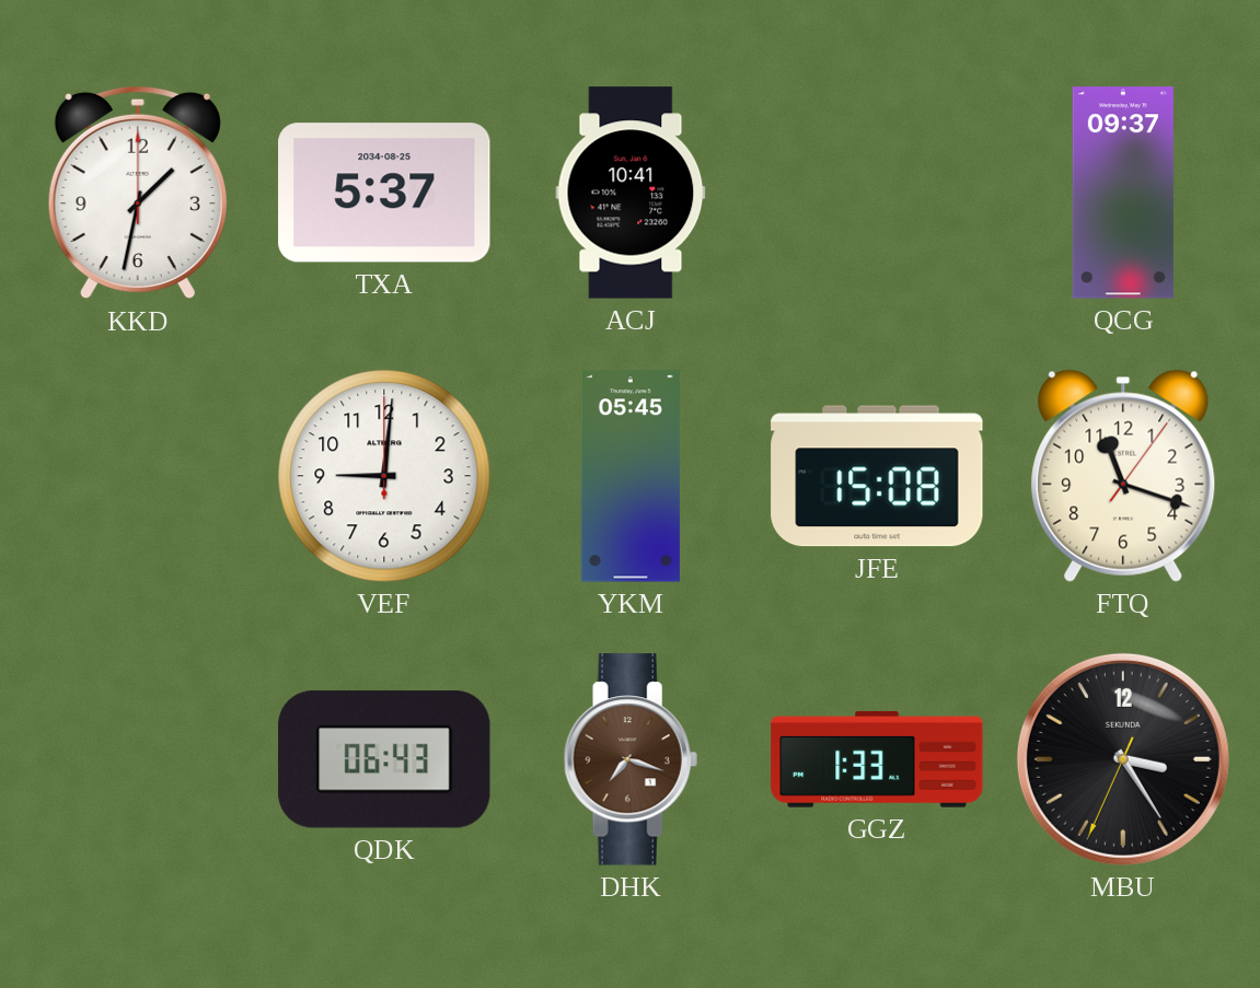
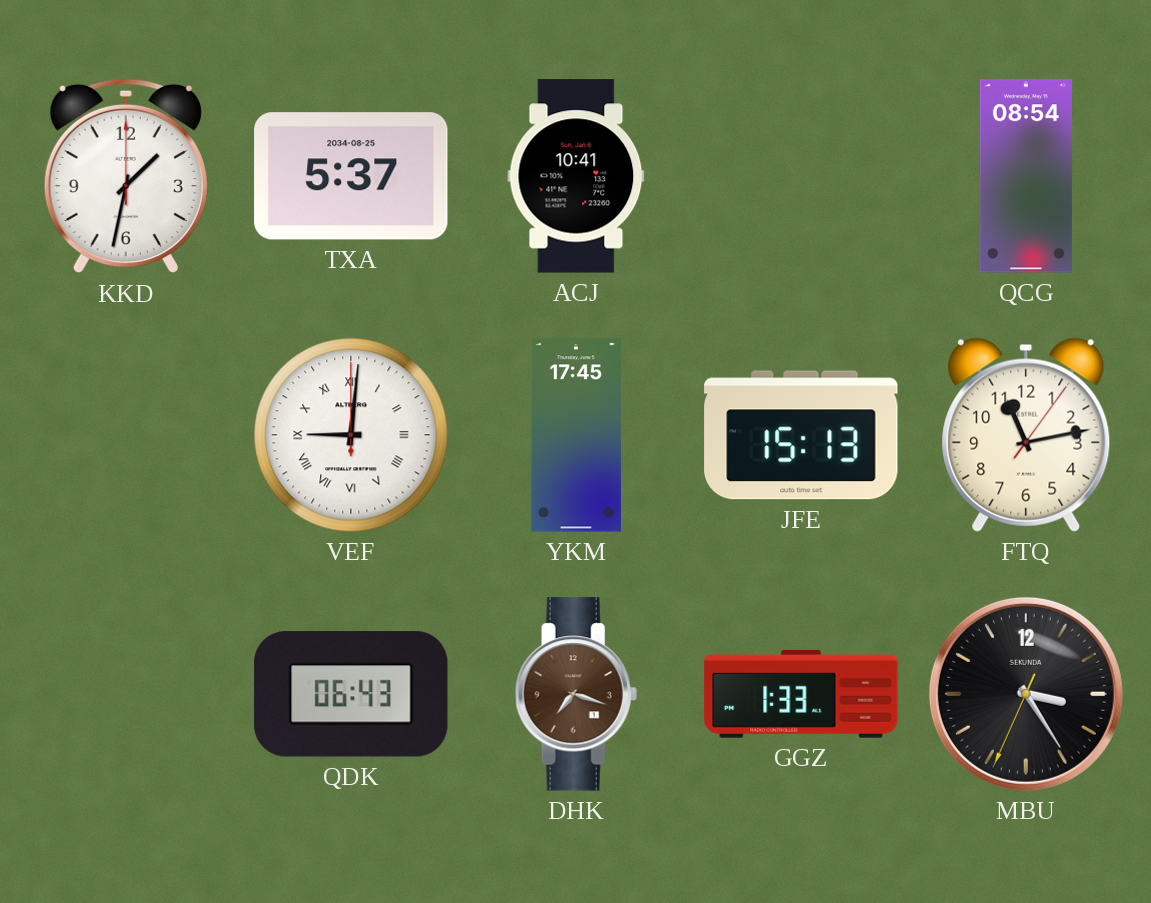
QCG: 09:37 -> 08:54 (1026, 176)
VEF numerals: Arabic -> Roman (351, 435)
YKM: 05:45 -> 17:45 (576, 435)
JFE: 15:08 -> 15:13 (801, 435)
FTQ: 11:18 -> 11:13 (1026, 435)
